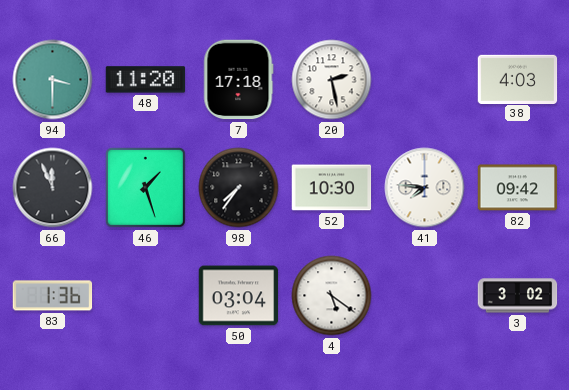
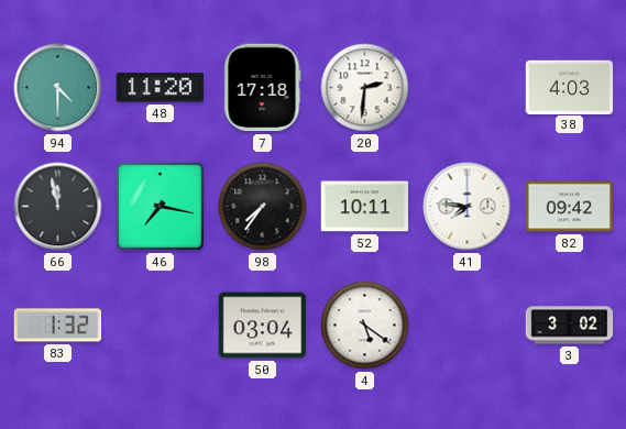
94: 3:30 -> 4:30 (58, 88)
20: 2:28 -> 2:31 (365, 88)
66: 11:56 -> 11:58 (58, 207)
46: 1:27 -> 7:17 (160, 206)
52: 10:30 -> 10:11 (365, 207)
83: 1:36 -> 1:32 (58, 326)
